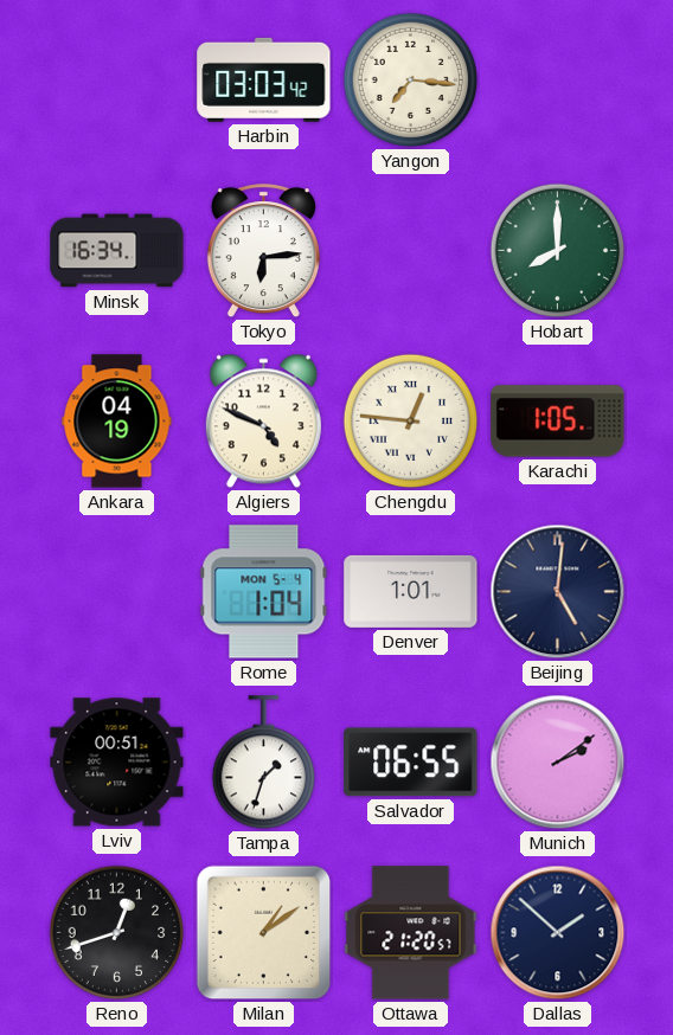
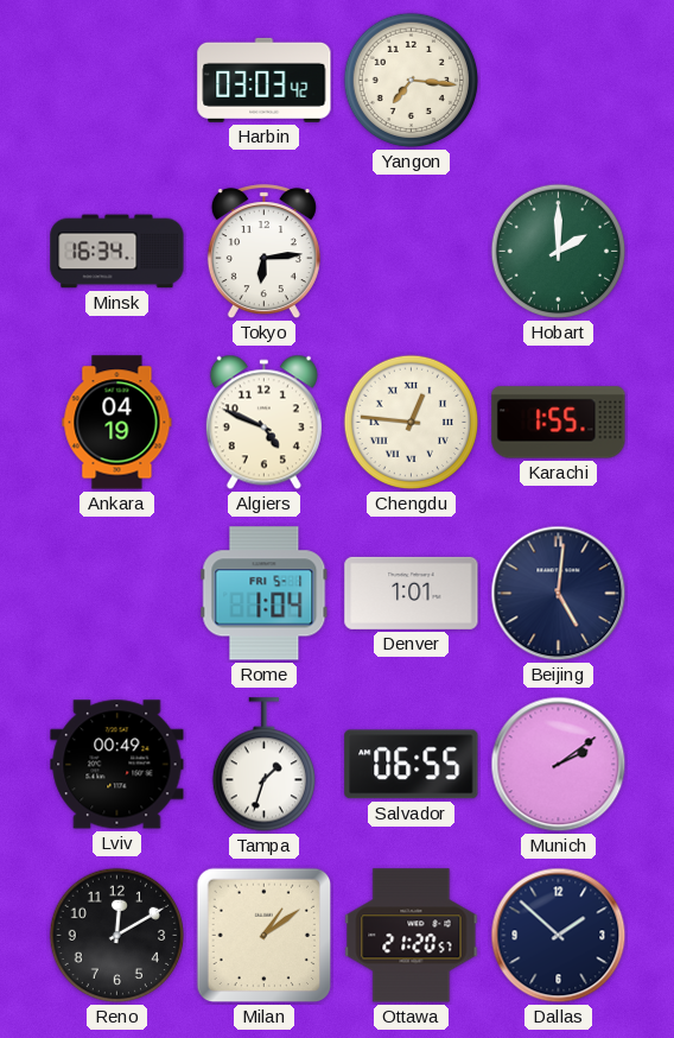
Hobart: 8:00 -> 2:00 (559, 252)
Karachi: 1:05 -> 1:55 (559, 423)
Rome date: MON 5-4 -> FRI 5-1 (265, 594)
Lviv: 00:51 -> 00:49 (117, 765)
Reno: 12:42 -> 12:10 (117, 936)
